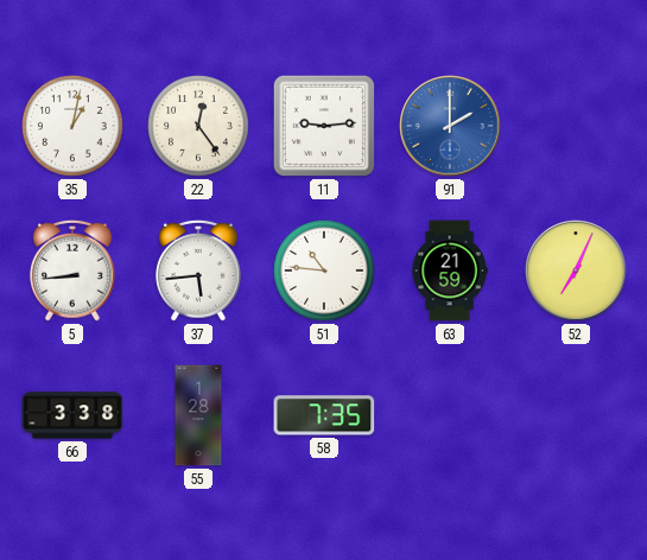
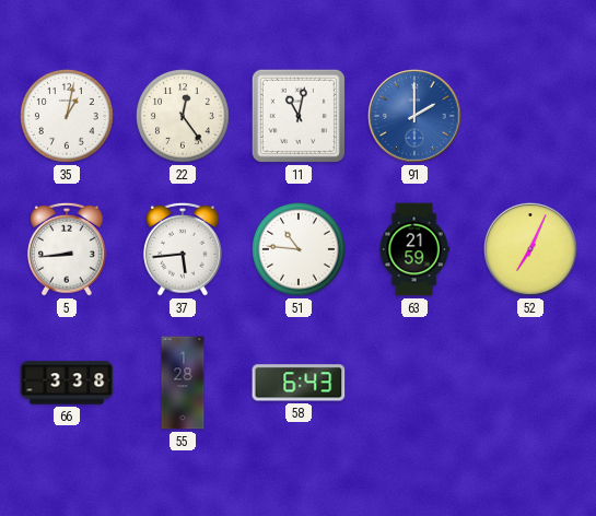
11: 9:14 -> 11:02 (299, 116)
58: 7:35 -> 6:43 (299, 383)
